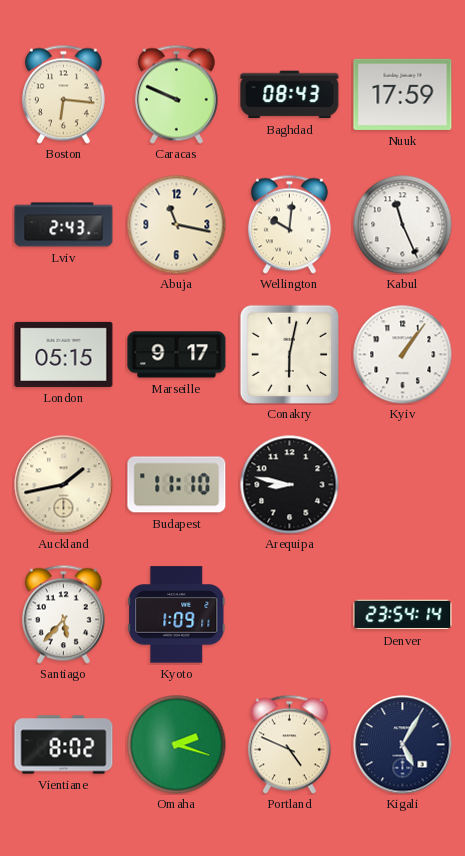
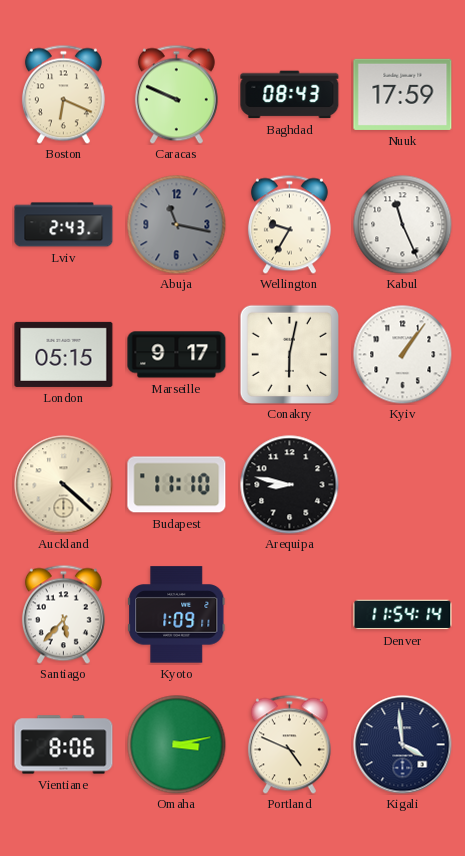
Boston: 6:16 -> 6:19 (63, 94)
Abuja dial: cream -> grey (177, 225)
Wellington: 10:01 -> 9:35 (289, 224)
Auckland: 1:43 -> 4:22 (64, 485)
Denver: 23:54 -> 11:54 (403, 615)
Vientiane: 8:02 -> 8:06 (64, 745)
Omaha: 2:18 -> 3:13 (177, 745)
Kigali: 5:05 -> 3:59 (403, 745)
